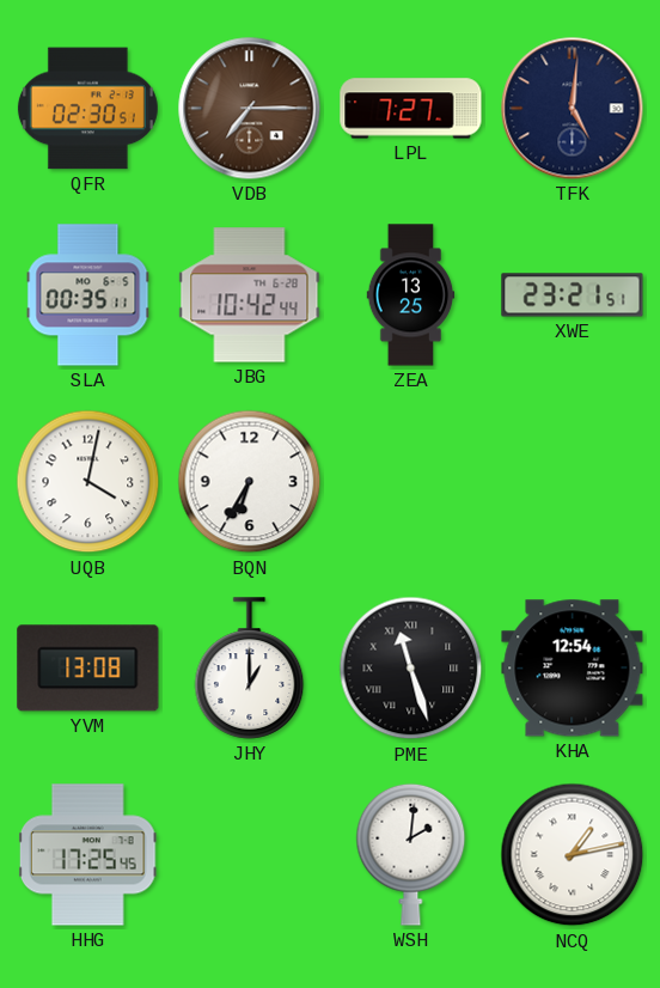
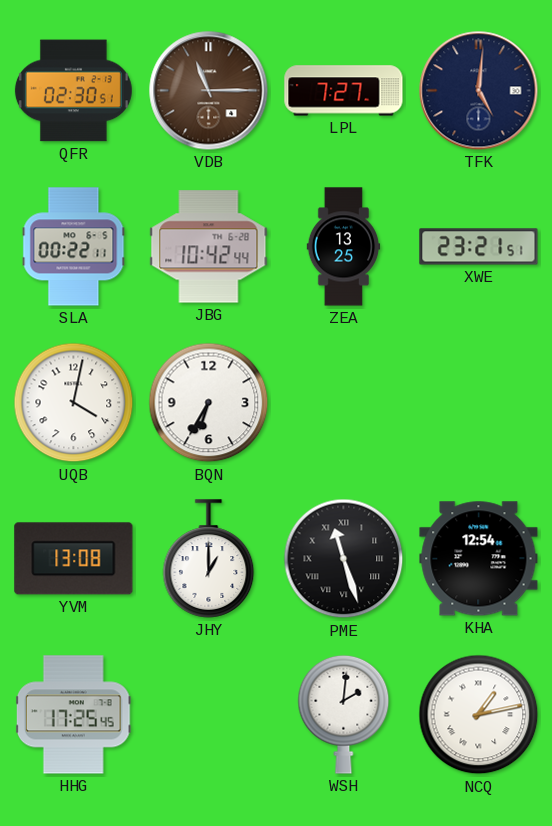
VDB: 7:15 -> 11:15 (209, 91)
SLA: 00:35 -> 00:22 (74, 247)
